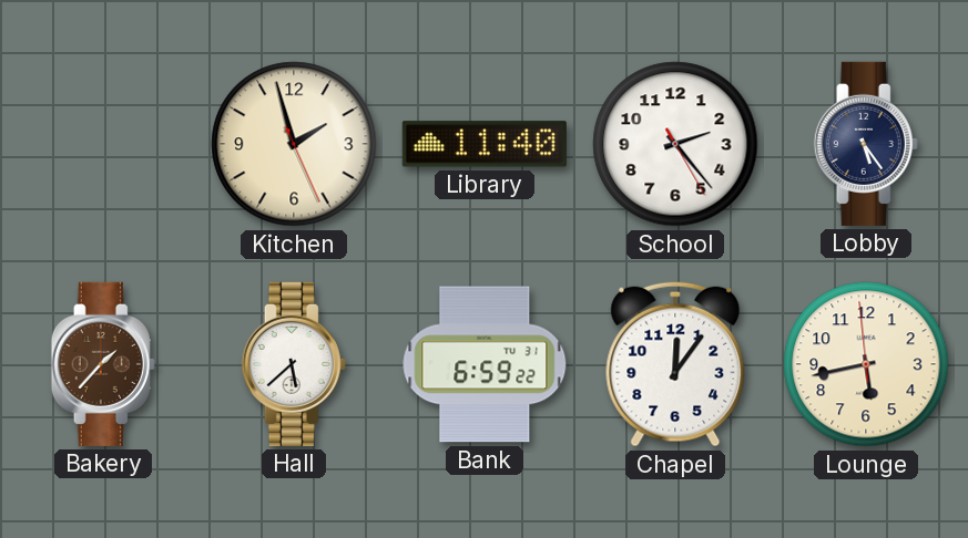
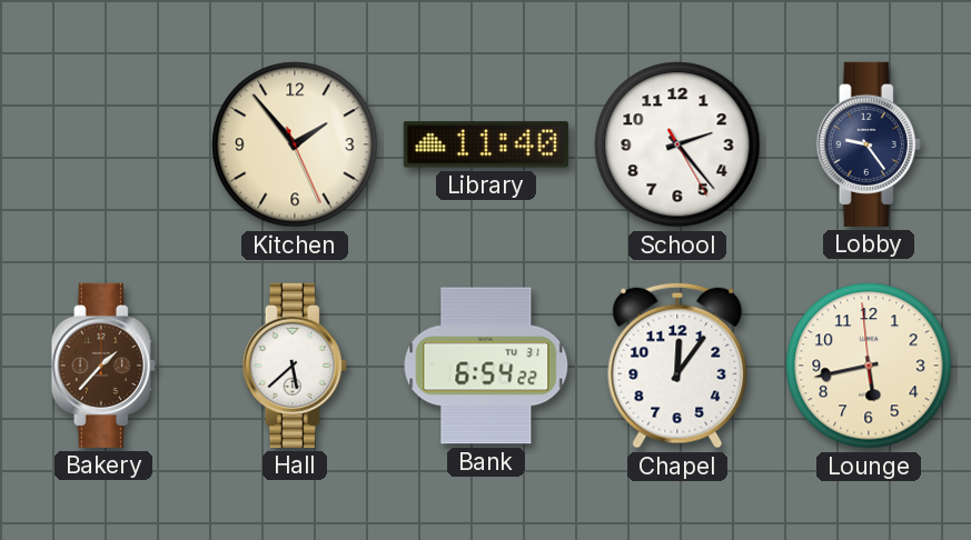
Kitchen: 1:57 -> 1:53 (295, 144)
Lobby: 5:24 -> 9:24 (869, 144)
Bank: 6:59 -> 6:54 (486, 366)
